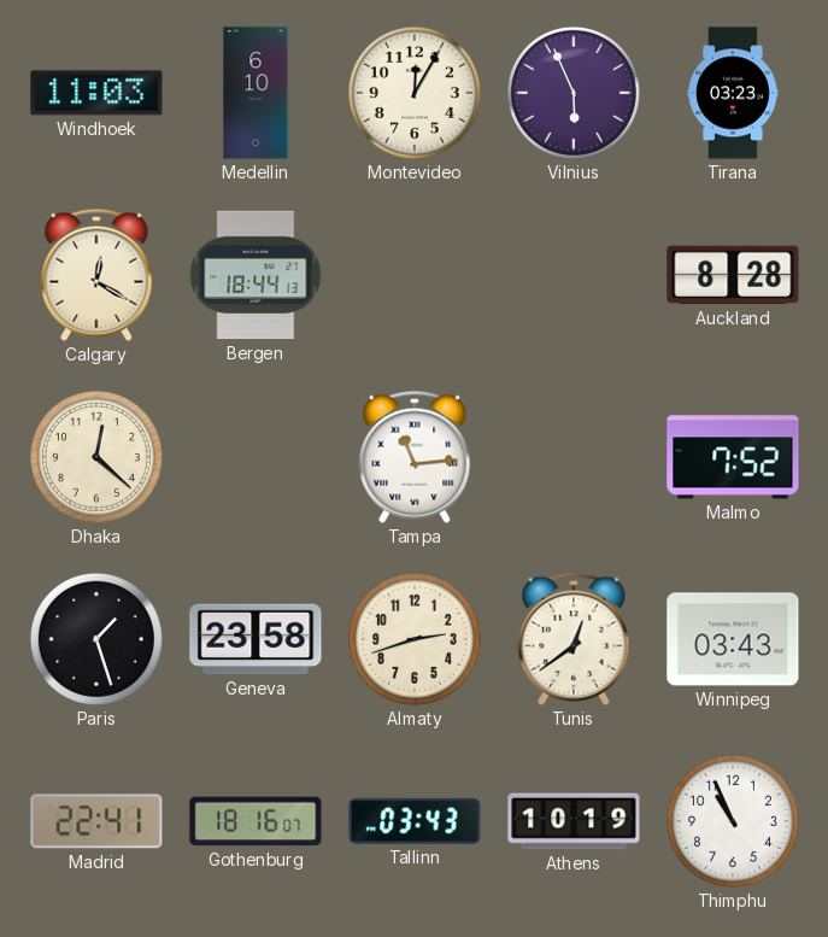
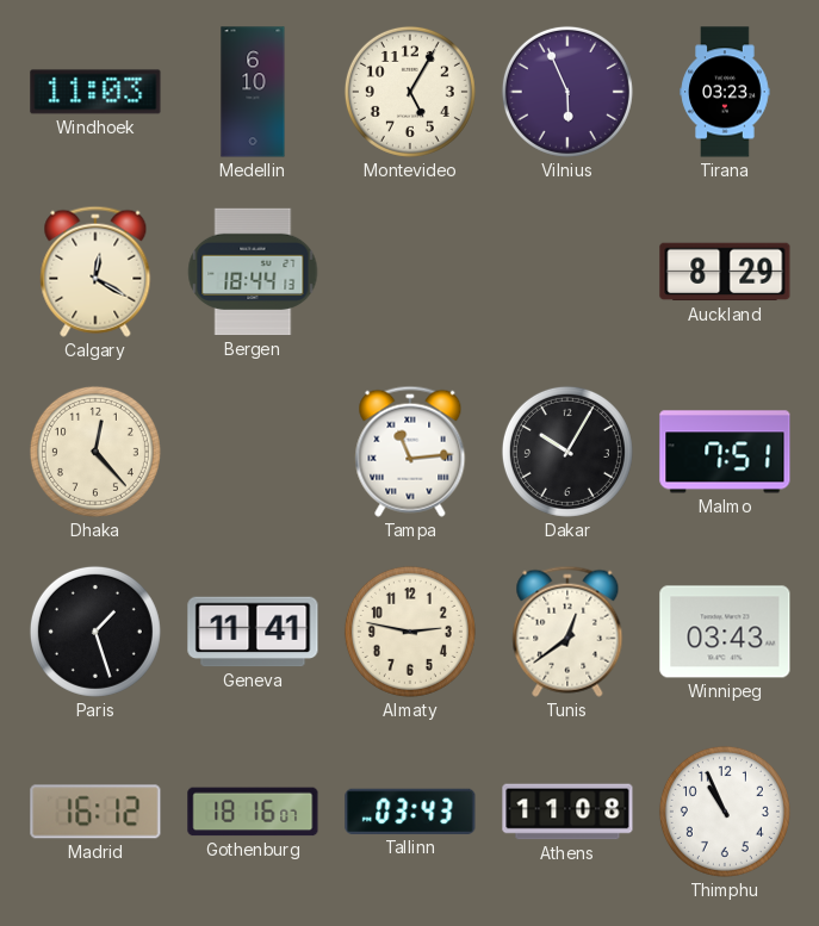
Montevideo: 12:05 -> 5:05 (410, 92)
Auckland: 8:28 -> 8:29 (725, 272)
Dhaka: 12:22 -> 12:23 (95, 452)
Dakar: none -> 10:05 (567, 452)
Malmo: 7:52 -> 7:51 (725, 452)
Geneva: 23:58 -> 11:41 (253, 632)
Almaty: 2:42 -> 2:47 (410, 632)
Madrid: 22:41 -> 16:12 (95, 812)
Athens: 10:19 -> 11:08 (567, 812)
